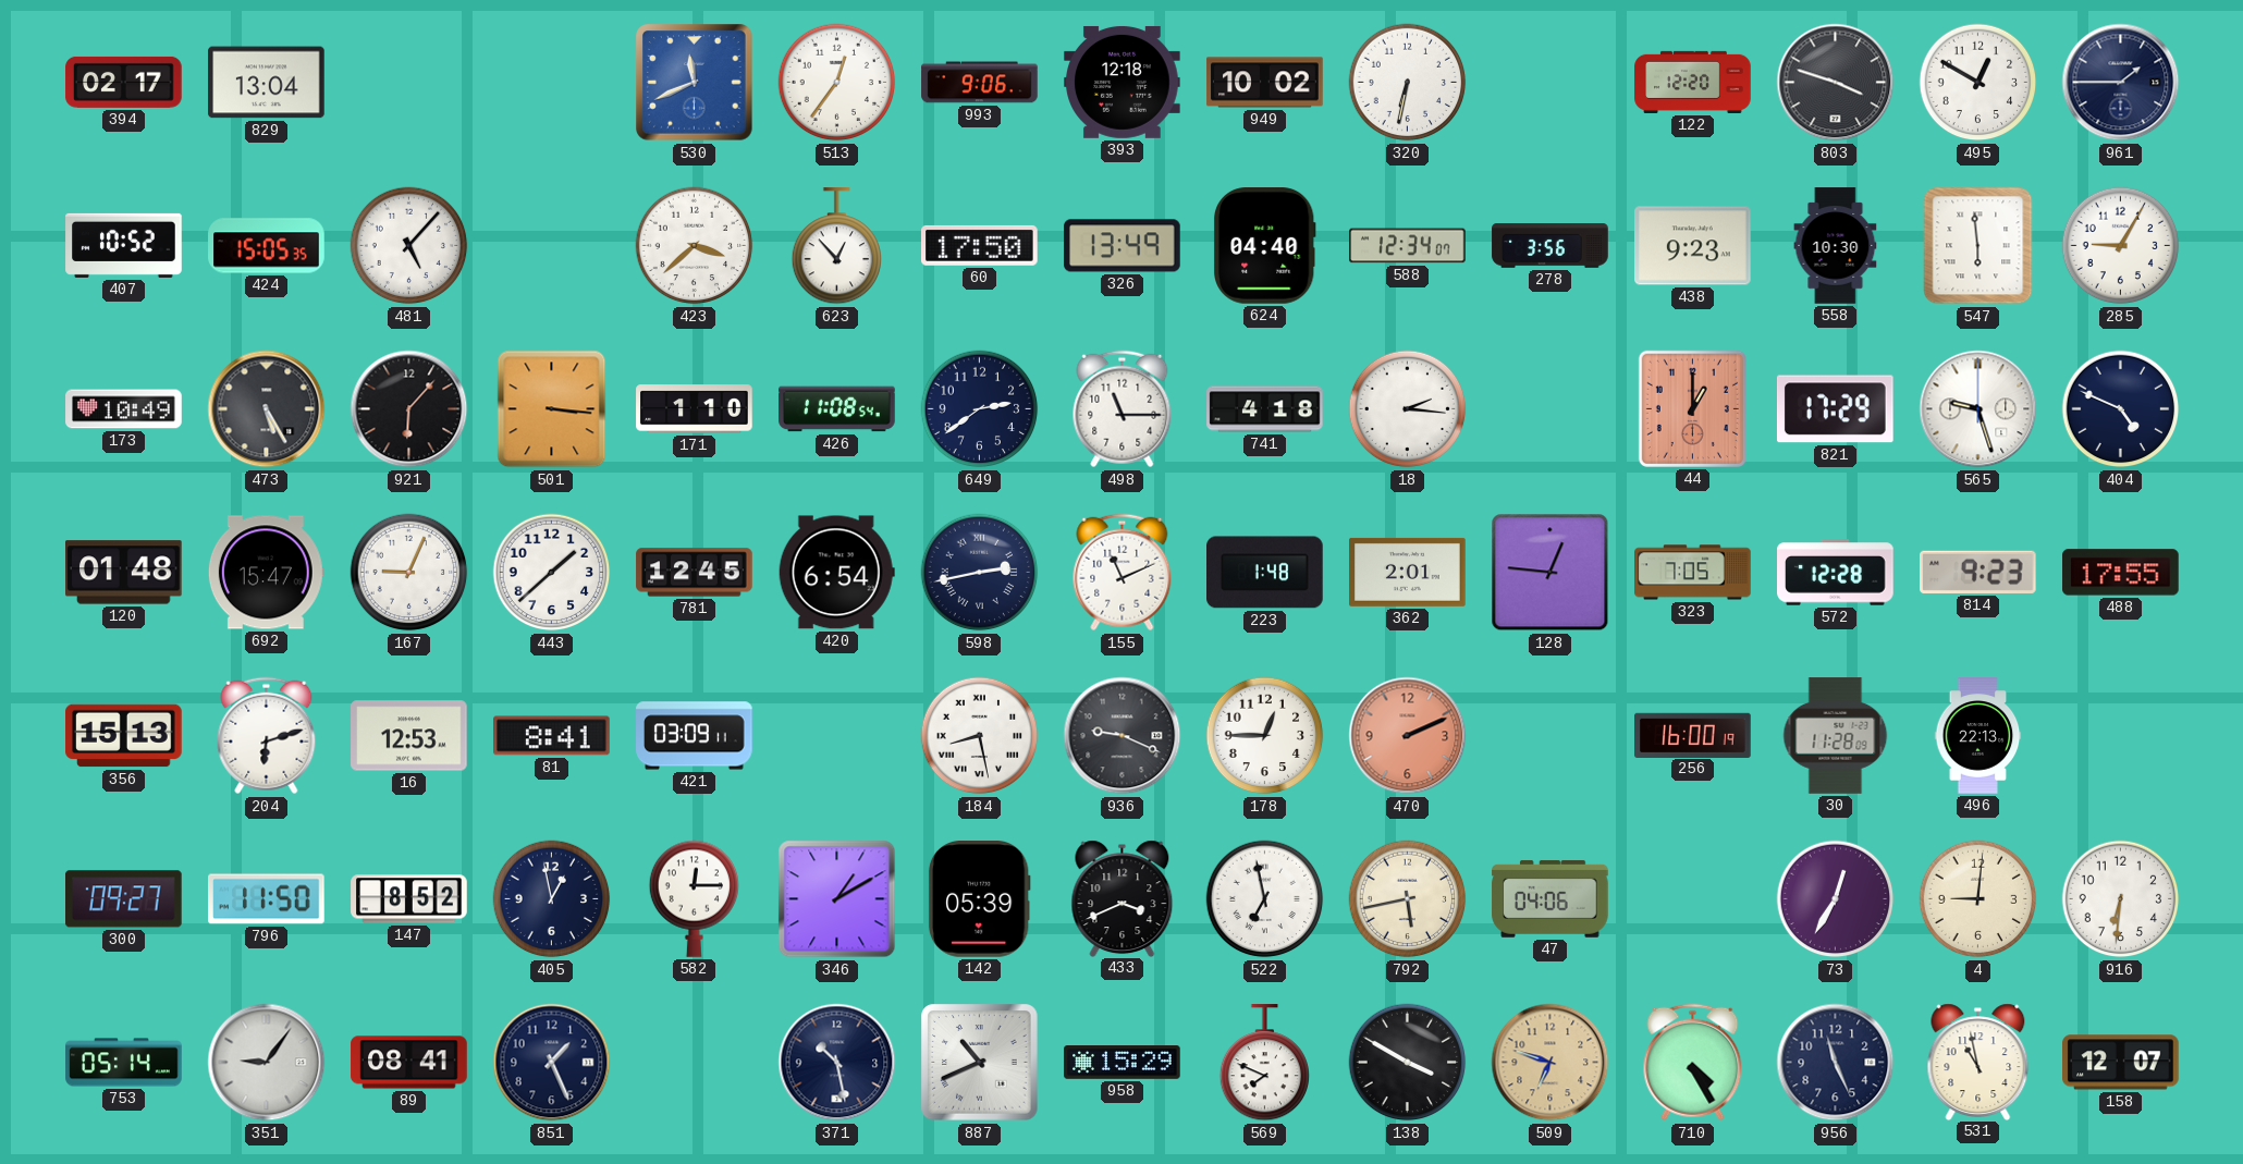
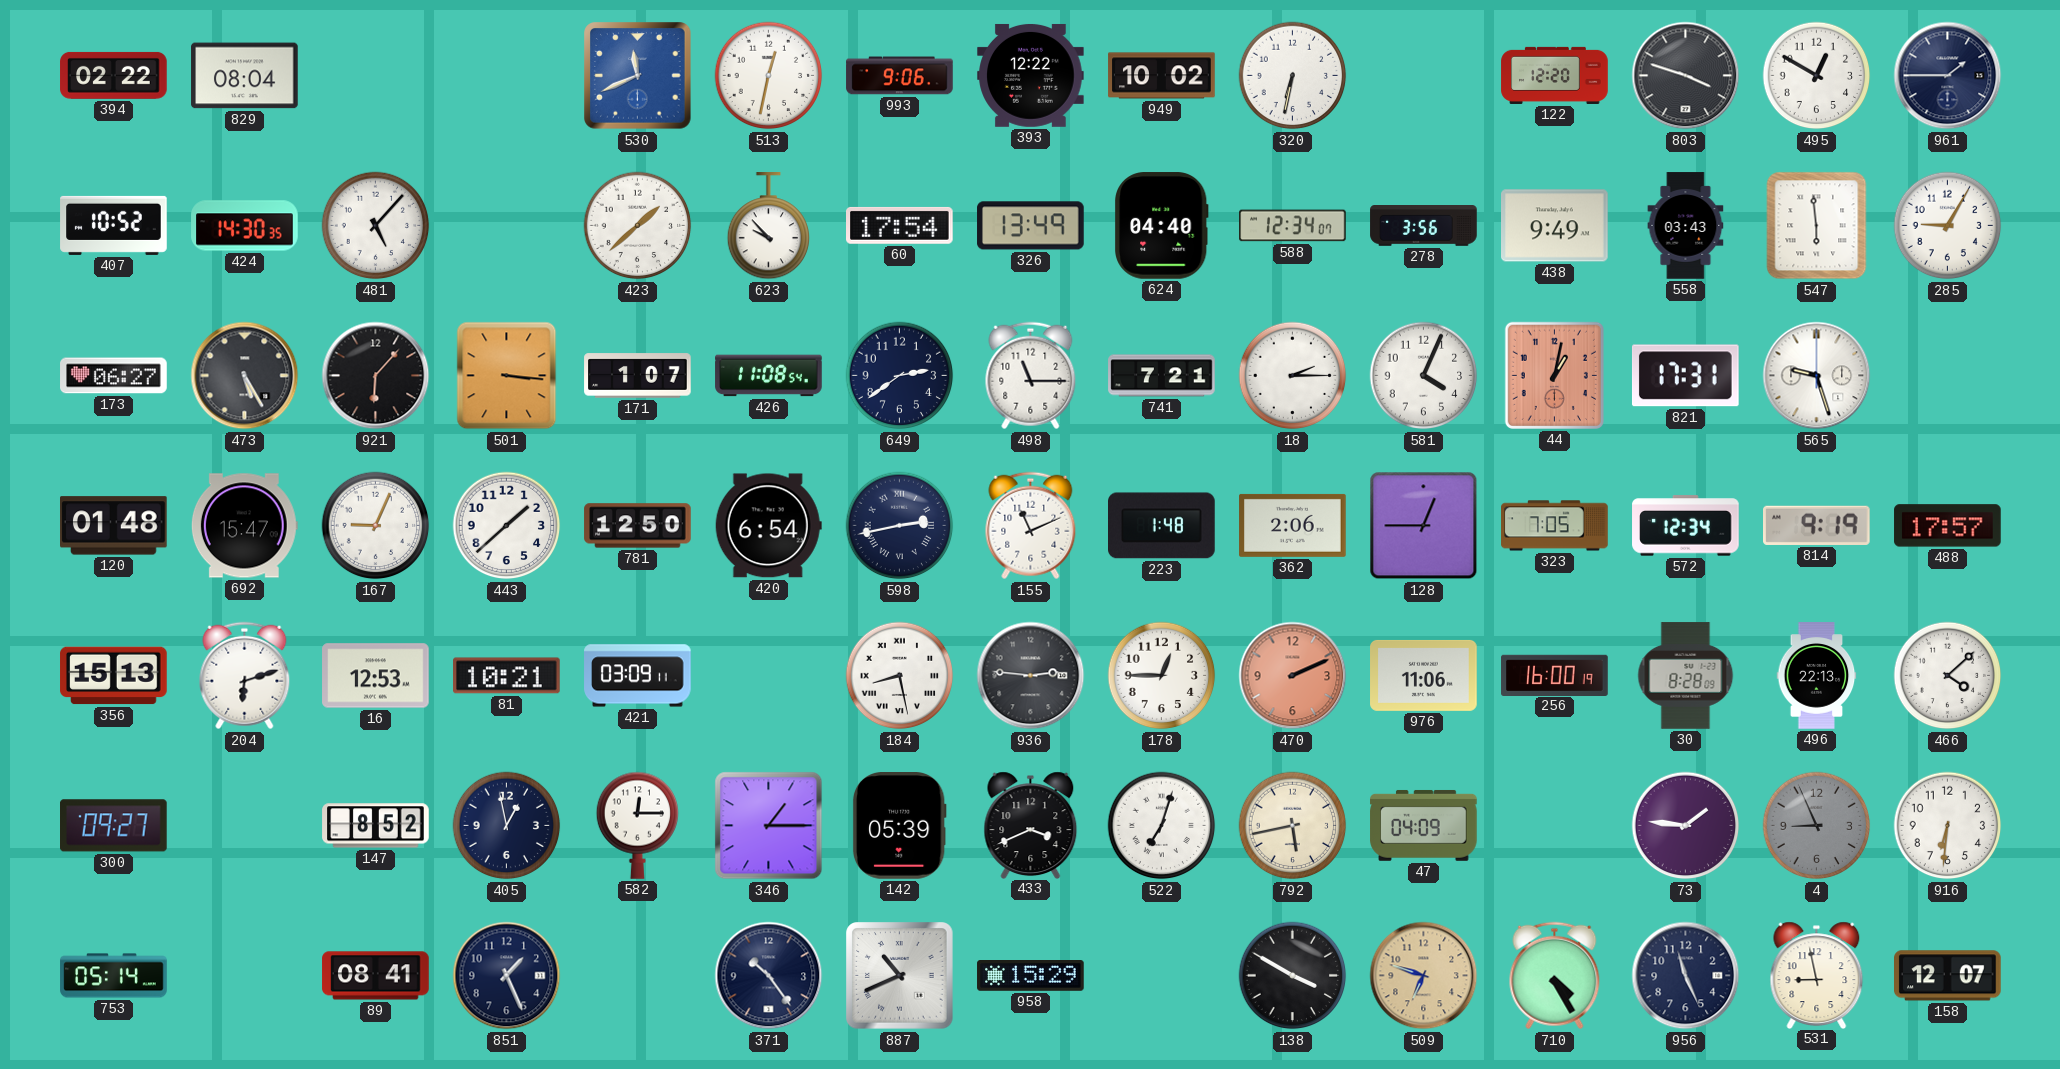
394: 02:17 -> 02:22 (114, 75)
829: 13:04 -> 08:04 (245, 76)
513: 12:36 -> 12:32 (769, 76)
393: 12:18 -> 12:22 (1031, 75)
424: 15:05 -> 14:30 (245, 226)
423: 3:38 -> 1:38 (638, 226)
623: 12:53 -> 9:53 (769, 226)
60: 17:50 -> 17:54 (900, 225)
438: 9:23 -> 9:49 (1555, 226)
558: 10:30 -> 03:43 (1686, 226)
173: 10:49 -> 06:27 (114, 376)
171: 1:10 -> 1:07 (638, 376)
741: 4:18 -> 7:21 (1162, 376)
18: 2:16 -> 2:15 (1293, 376)
581: none -> 4:04 (1424, 376)
44: 1:00 -> 1:02 (1554, 375)
821: 17:29 -> 17:31 (1685, 376)
404: 4:49 -> none (2121, 409)
781: 12:45 -> 12:50 (638, 526)
362: 2:01 -> 2:06 (1293, 525)
128: 12:46 -> 12:45 (1424, 526)
572: 12:28 -> 12:34 (1686, 526)
814: 9:23 -> 9:19 (1817, 525)
488: 17:55 -> 17:57 (1948, 526)
81: 8:41 -> 10:21 (507, 676)
936: 9:19 -> 2:46 (1031, 676)
976: none -> 11:06 (1424, 675)
30: 11:28 -> 8:28 (1686, 676)
466: none -> 4:08 (1948, 676)
796: 11:50 -> none (267, 899)
346: 1:10 -> 1:15 (769, 826)
522: 6:58 -> 7:03 (1162, 826)
47: 04:06 -> 04:09 (1424, 825)
73: 12:35 -> 1:46 (1686, 826)
4: 9:01 -> 8:56 (1817, 826)
4 dial: cream -> grey (1817, 826)
351: 9:06 -> none (267, 1063)
371: 10:28 -> 10:24 (769, 976)
569: 7:49 -> none (1265, 1063)
531: 10:58 -> 8:58 (1817, 975)
